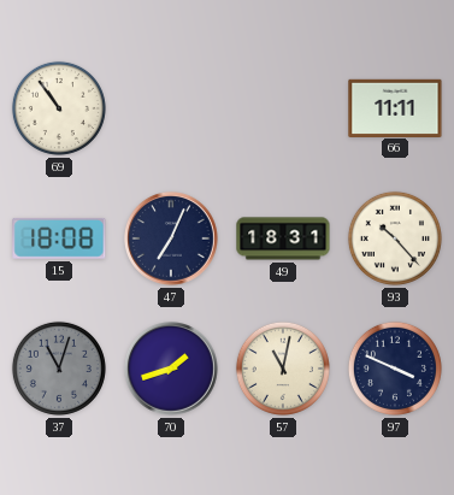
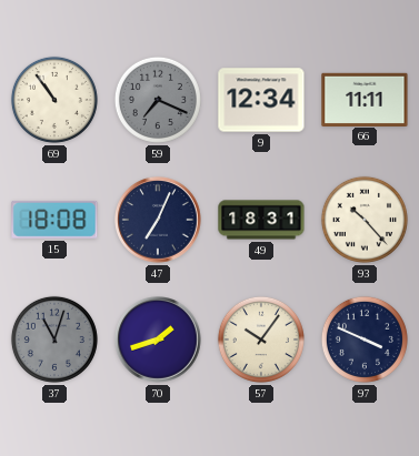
59: none -> 7:19 (158, 100)
9: none -> 12:34 (261, 100)
57: 11:02 -> 10:06 (261, 340)
